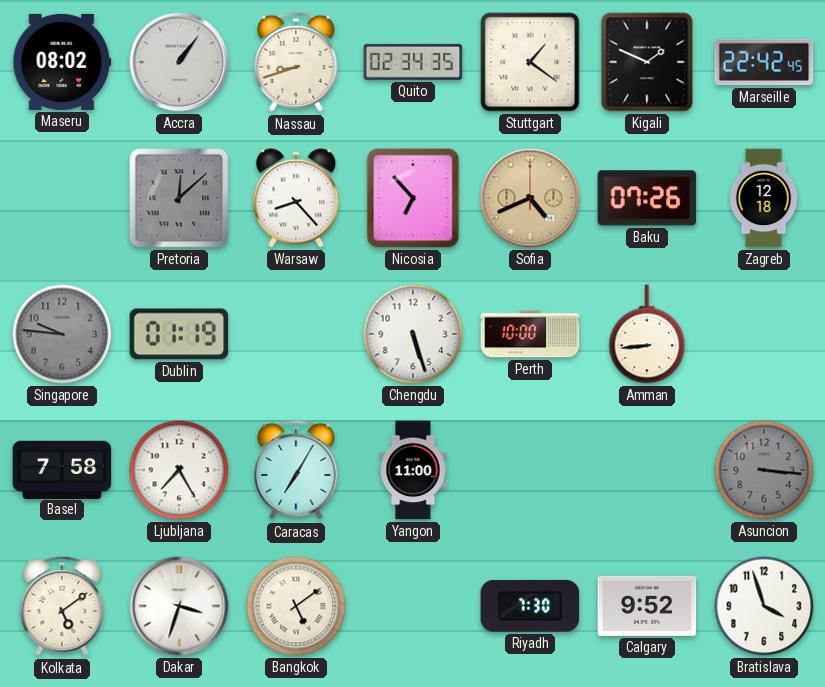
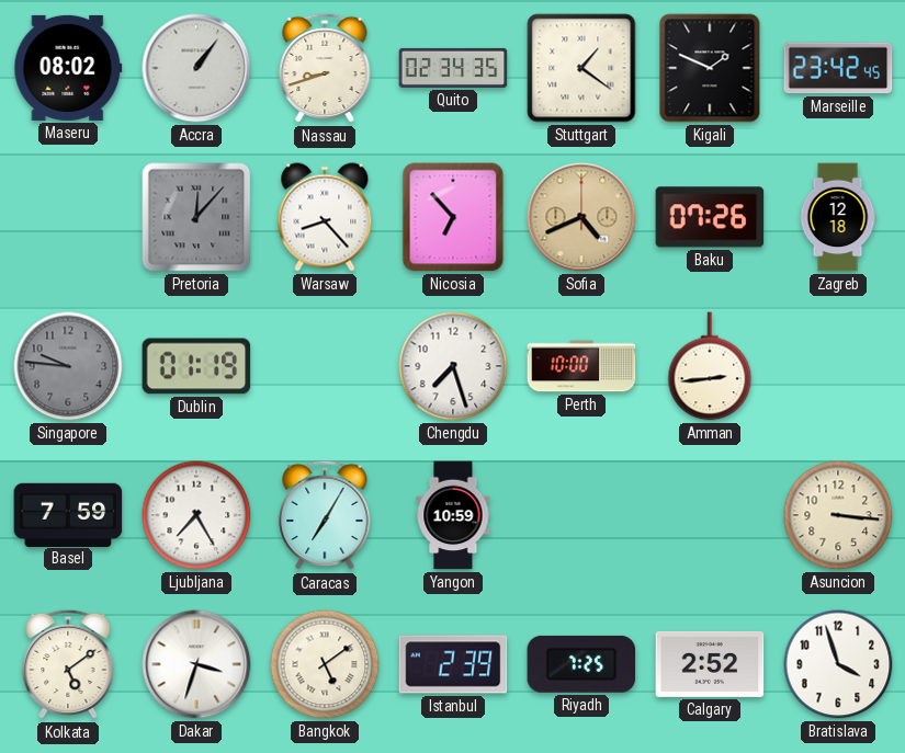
Marseille: 22:42 -> 23:42 (838, 68)
Pretoria: 12:08 -> 12:07 (196, 217)
Chengdu: 5:27 -> 7:27 (453, 366)
Amman: 8:44 -> 2:44 (710, 366)
Basel: 7:58 -> 7:59 (68, 514)
Yangon: 11:00 -> 10:59 (453, 515)
Asuncion dial: grey -> cream (838, 515)
Istanbul: none -> 2:39 (453, 664)
Riyadh: 7:30 -> 7:25 (581, 664)
Calgary: 9:52 -> 2:52 (710, 664)
